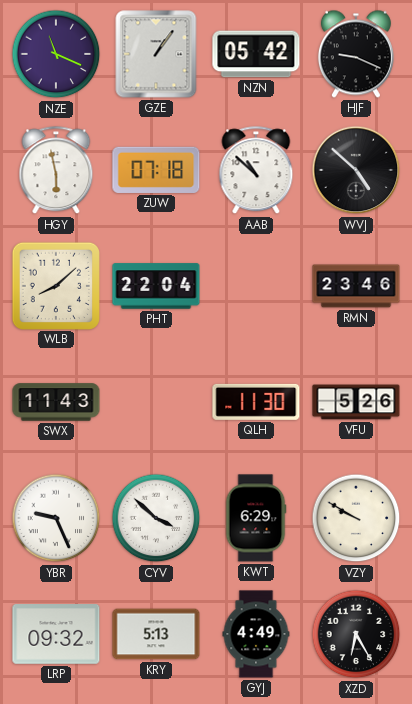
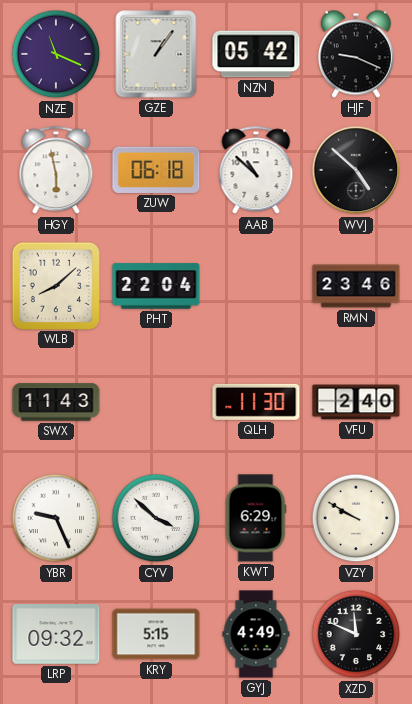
ZUW: 07:18 -> 06:18 (156, 170)
VFU: 5:26 -> 2:40 (356, 402)
KRY: 5:13 -> 5:15 (156, 634)
XZD: 6:25 -> 11:49 (356, 634)
